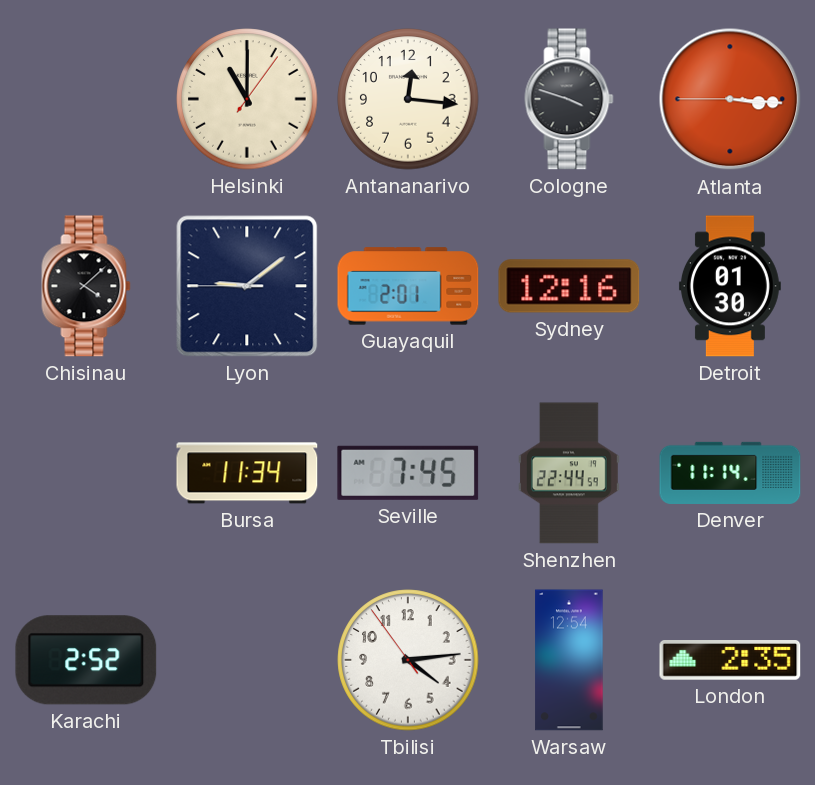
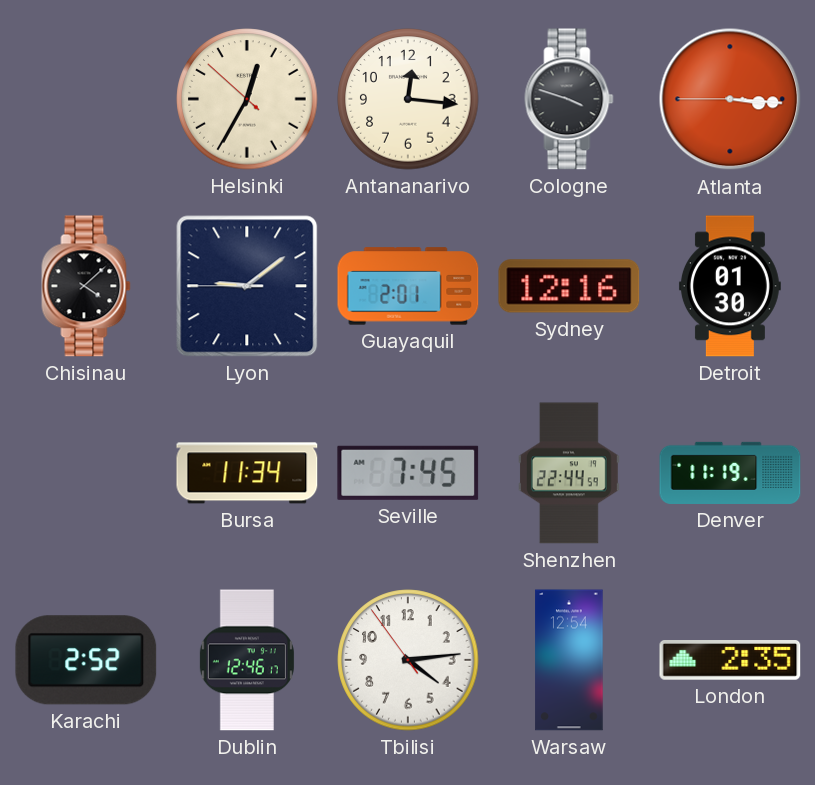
Helsinki: 11:00 -> 12:34 (247, 99)
Denver: 11:14 -> 11:19 (730, 473)
Dublin: none -> 12:46 (247, 660)
